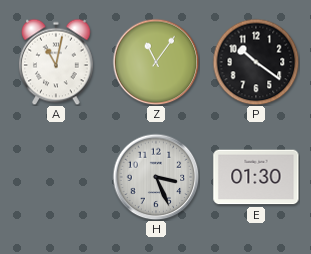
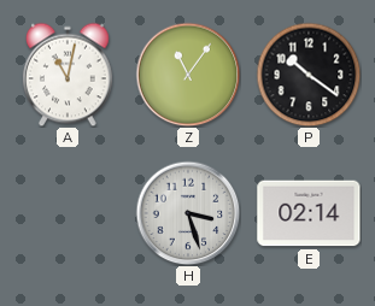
H: 3:26 -> 3:27 (188, 213)
E: 01:30 -> 02:14 (309, 213)
